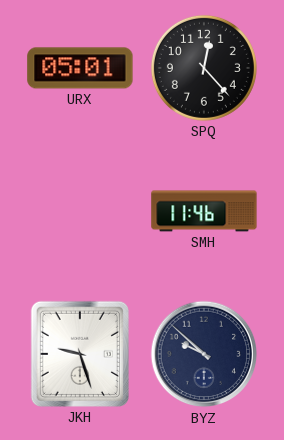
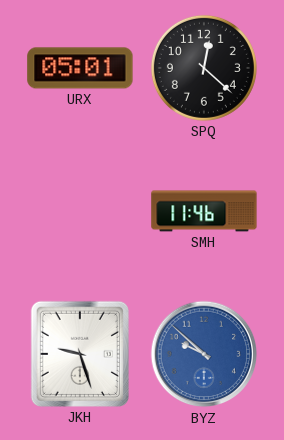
SPQ: 12:23 -> 12:22 (204, 68)
BYZ dial: navy -> blue (204, 354)
